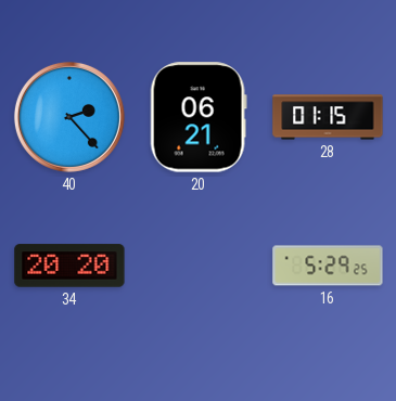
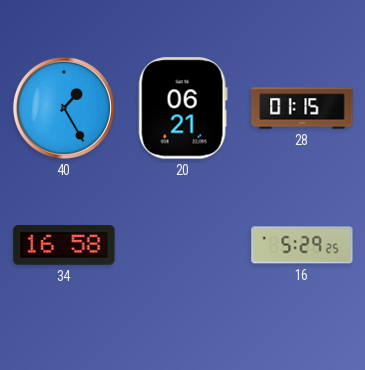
40: 2:23 -> 1:25 (64, 108)
34: 20:20 -> 16:58 (64, 245)
